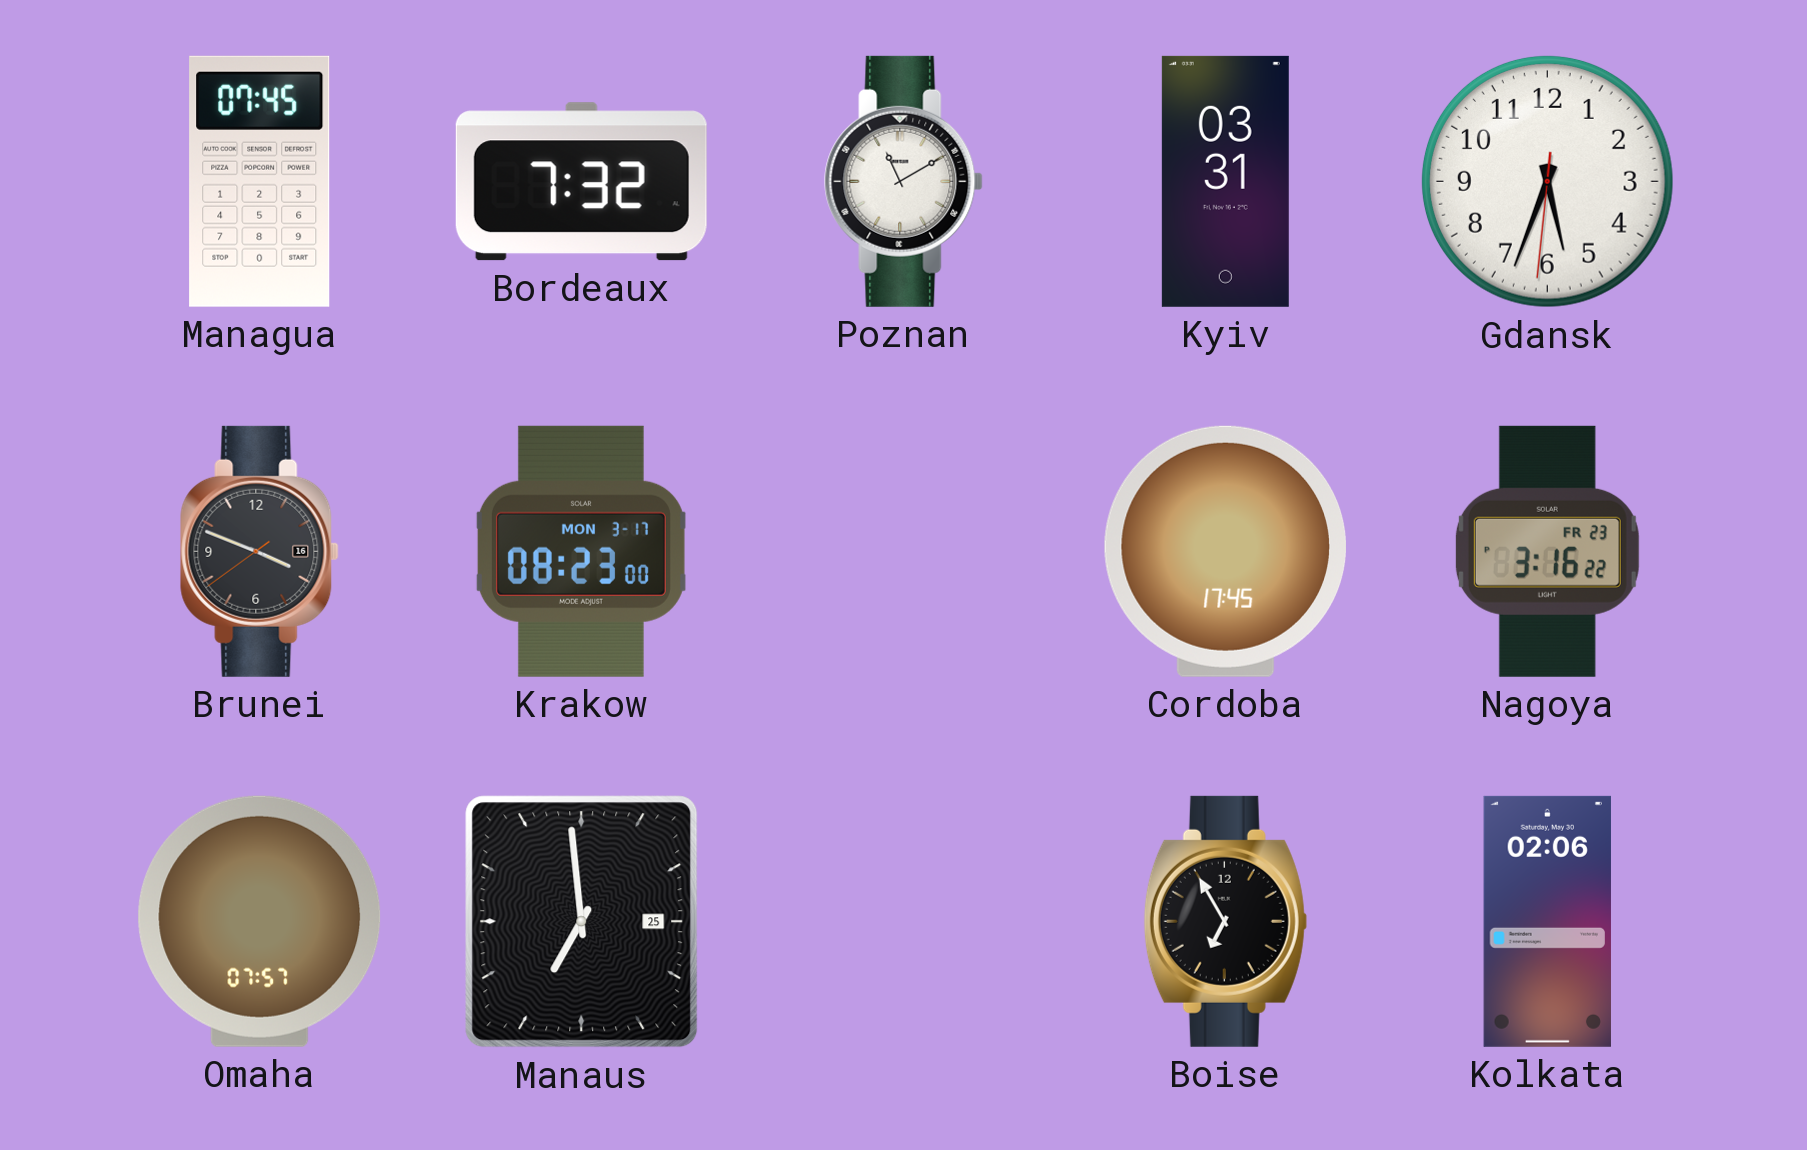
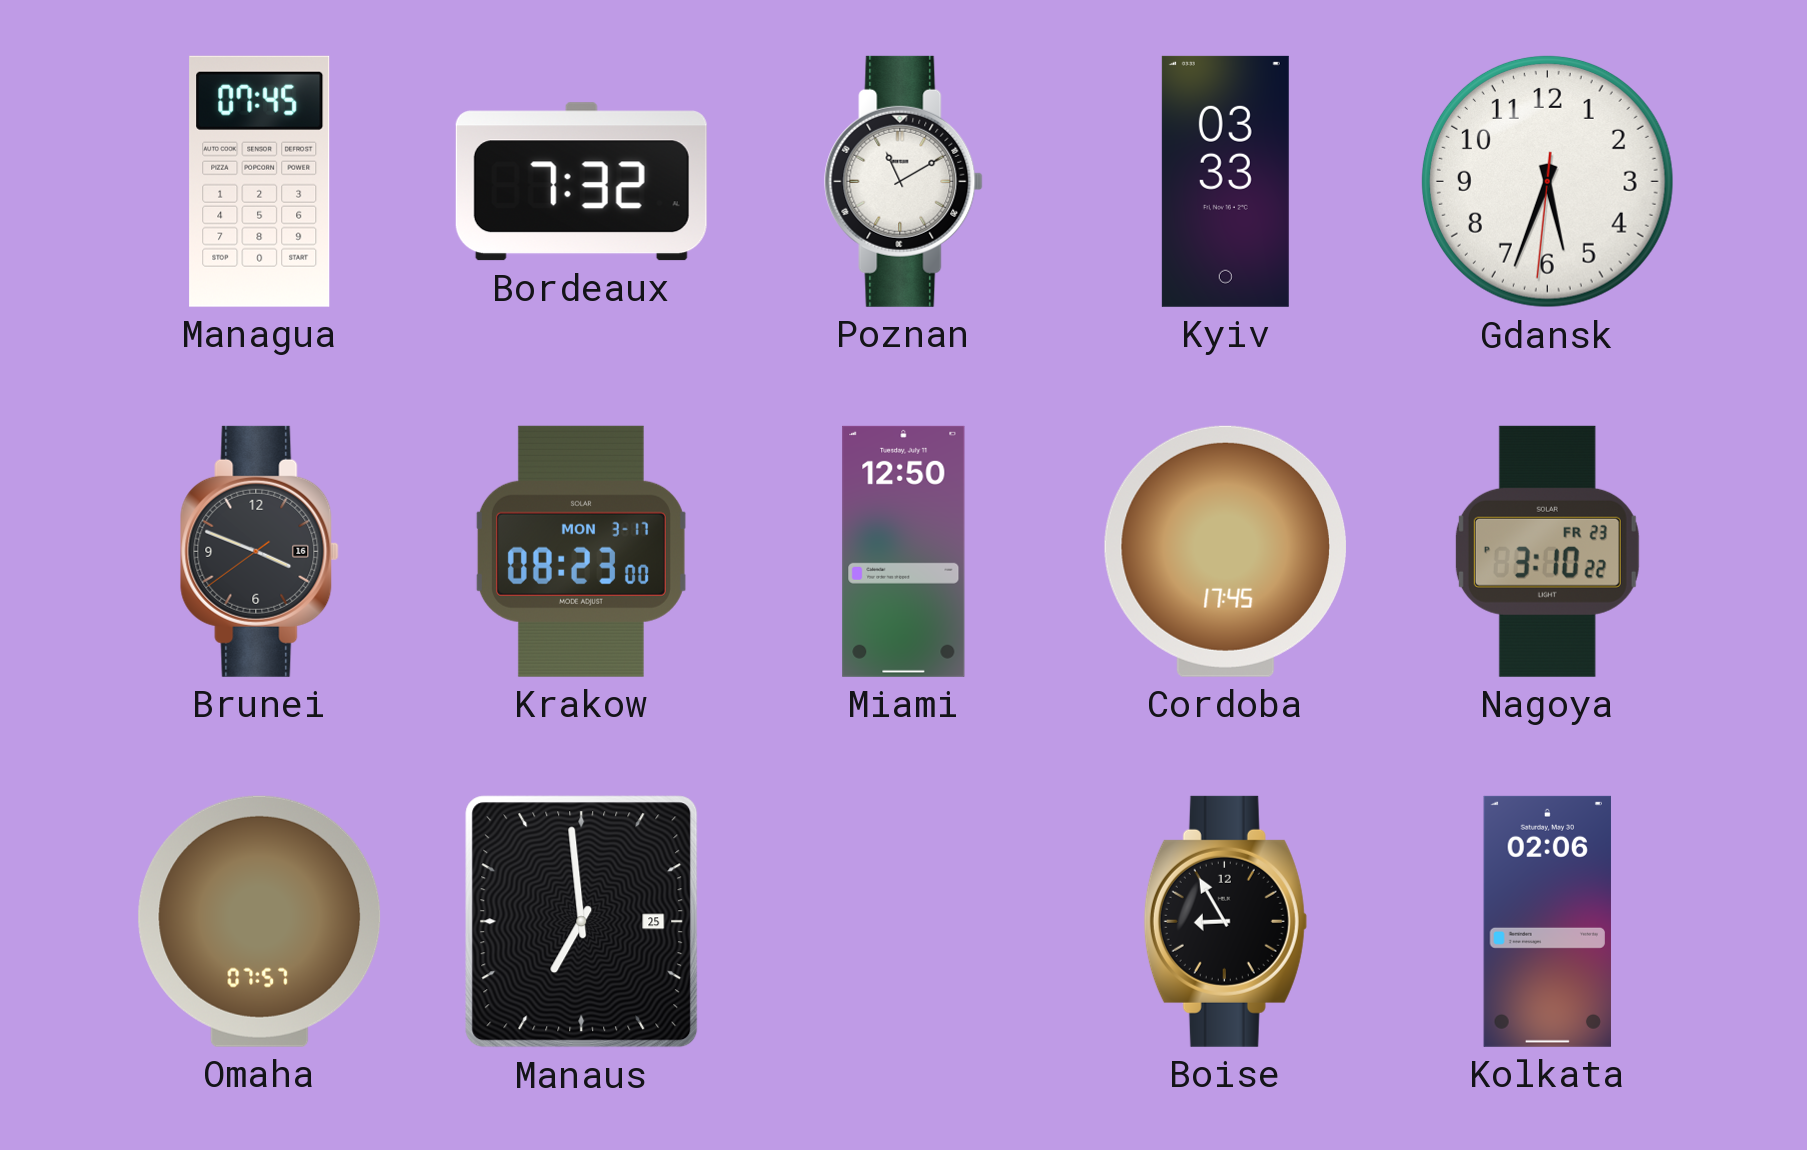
Kyiv: 03:31 -> 03:33 (1225, 181)
Miami: none -> 12:50 (904, 551)
Nagoya: 3:16 -> 3:10 (1547, 551)
Boise: 6:55 -> 8:55 (1225, 921)
